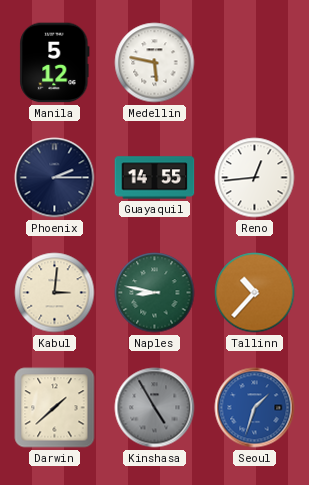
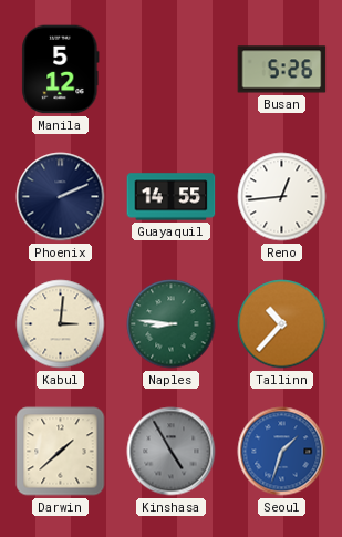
Medellin: 5:47 -> none (155, 63)
Busan: none -> 5:26 (282, 70)
Phoenix: 2:15 -> 2:11 (61, 197)
Naples: 8:47 -> 8:46 (172, 324)
